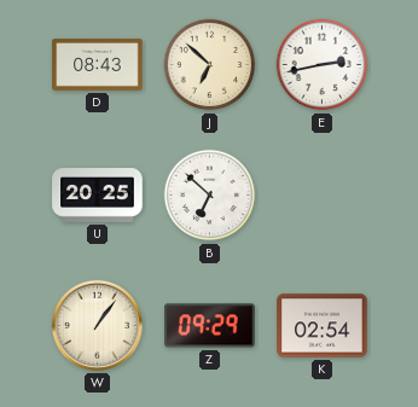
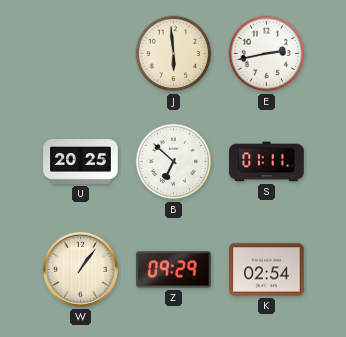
D: 08:43 -> none (98, 65)
J: 6:52 -> 5:59 (174, 54)
S: none -> 01:11 (267, 162)
